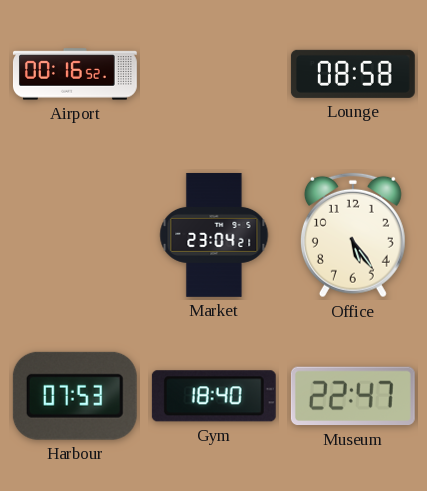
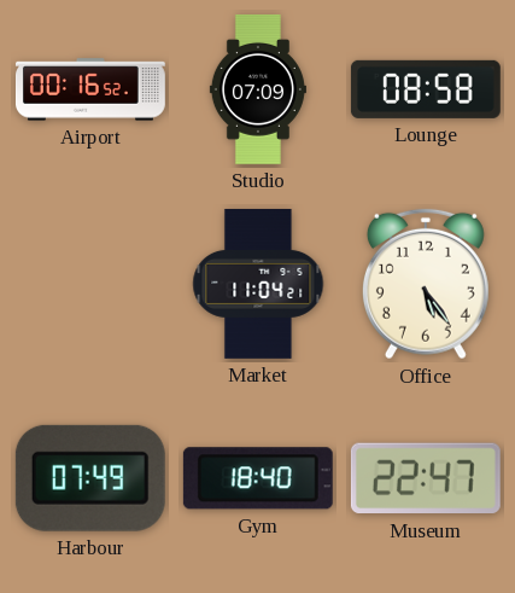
Studio: none -> 07:09 (258, 89)
Market: 23:04 -> 11:04 (258, 284)
Harbour: 07:53 -> 07:49 (90, 478)
